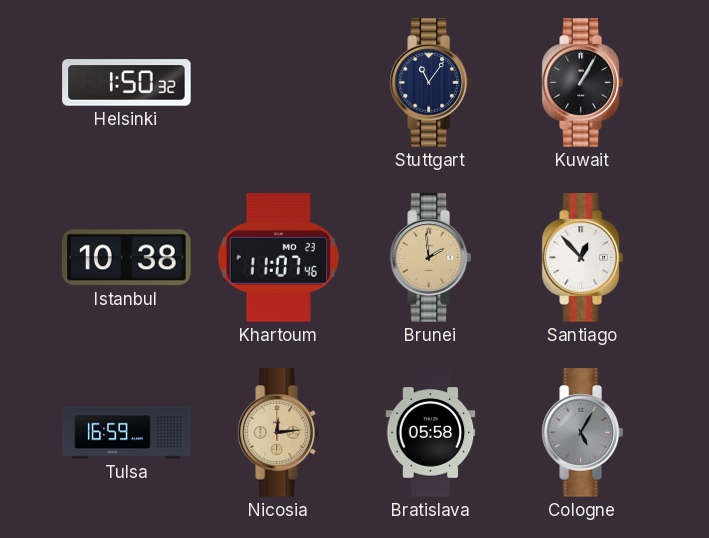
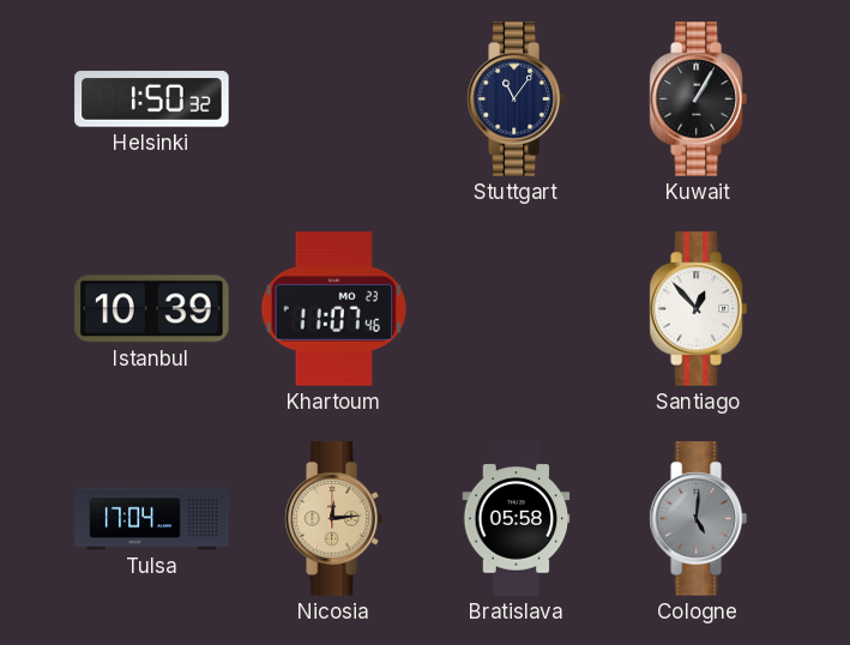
Istanbul: 10:38 -> 10:39 (152, 309)
Brunei: 1:59 -> none (430, 258)
Tulsa: 16:59 -> 17:04 (152, 519)
Cologne: 5:05 -> 5:01 (698, 519)
